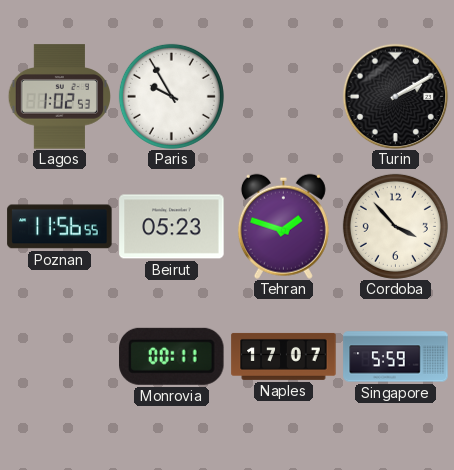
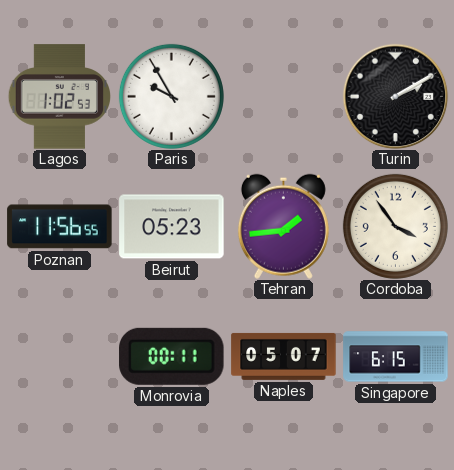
Tehran: 1:48 -> 1:44 (283, 226)
Cordoba: 3:53 -> 3:54 (395, 226)
Naples: 17:07 -> 05:07 (284, 356)
Singapore: 5:59 -> 6:15 (396, 357)
